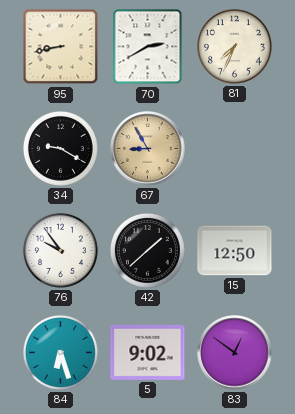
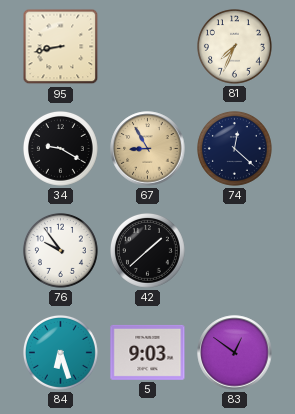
70: 2:40 -> none (148, 47)
74: none -> 12:22 (235, 149)
15: 12:50 -> none (235, 251)
5: 9:02 -> 9:03 (148, 352)
